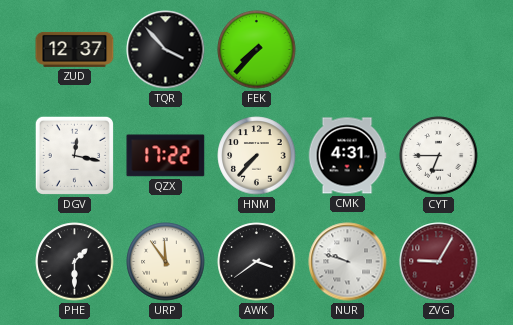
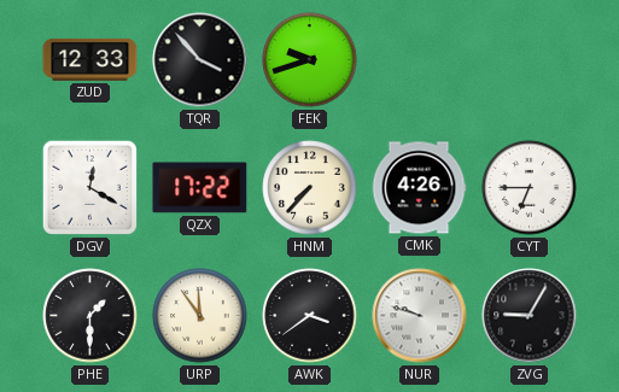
ZUD: 12:37 -> 12:33 (90, 59)
FEK: 7:37 -> 9:42 (310, 60)
DGV: 12:17 -> 12:20 (89, 187)
CMK: 4:31 -> 4:26 (419, 188)
ZVG dial: burgundy -> black (530, 316)
